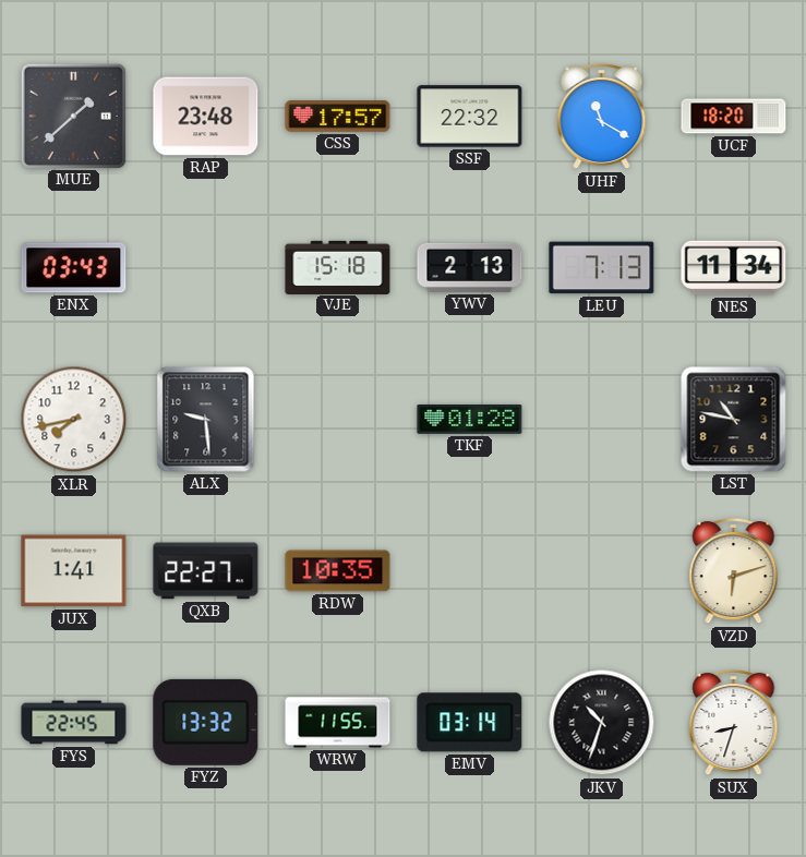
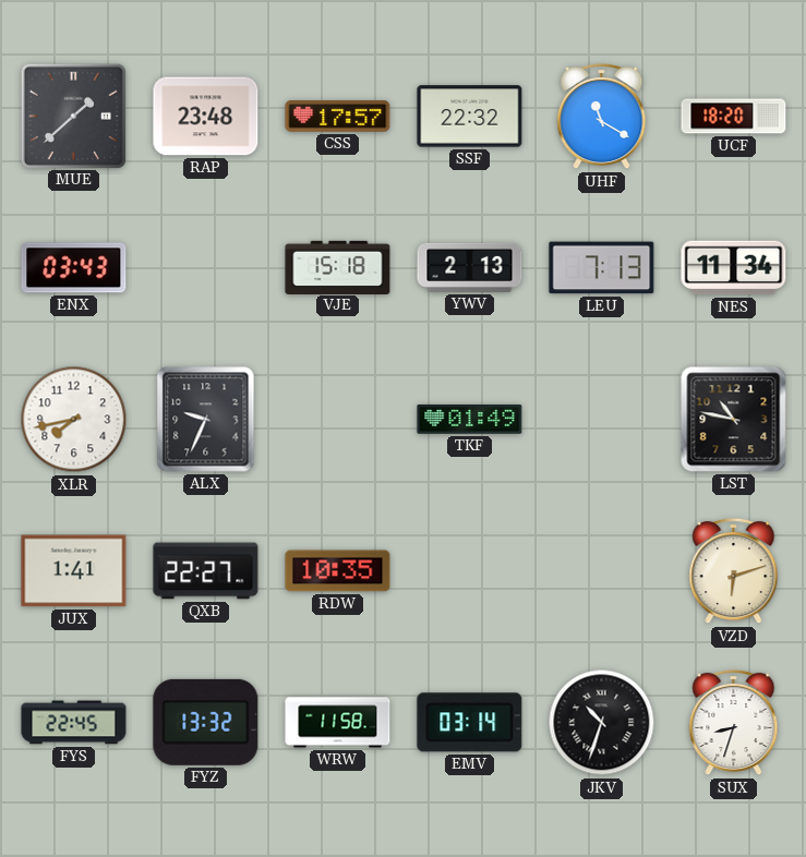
ALX: 9:29 -> 9:34 (206, 420)
TKF: 01:28 -> 01:49 (470, 419)
WRW: 11:55 -> 11:58 (338, 723)
